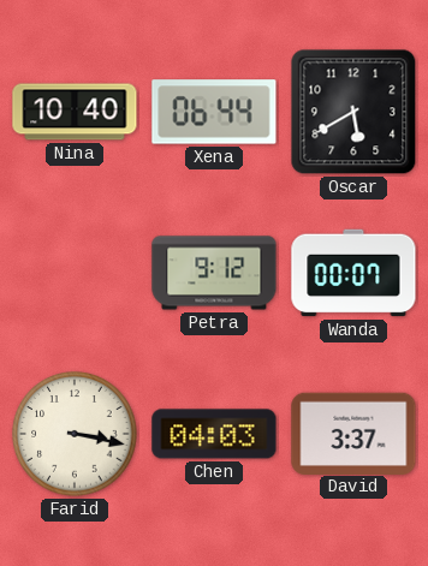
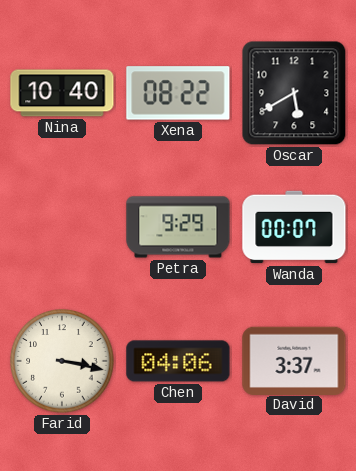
Xena: 06:44 -> 08:22 (178, 93)
Petra: 9:12 -> 9:29 (178, 227)
Chen: 04:03 -> 04:06 (178, 361)
